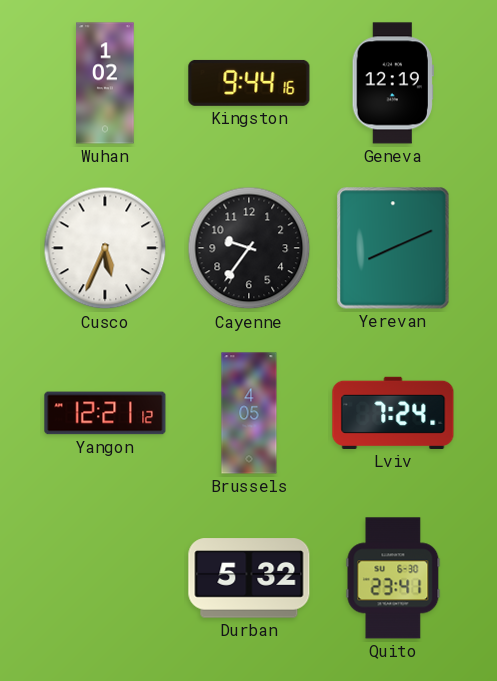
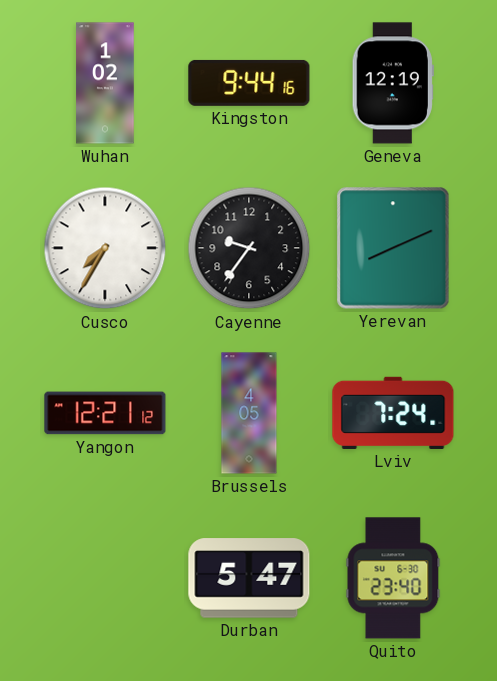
Cusco: 5:34 -> 7:35 (105, 248)
Durban: 5:32 -> 5:47 (249, 578)
Quito: 23:41 -> 23:40 (393, 578)
